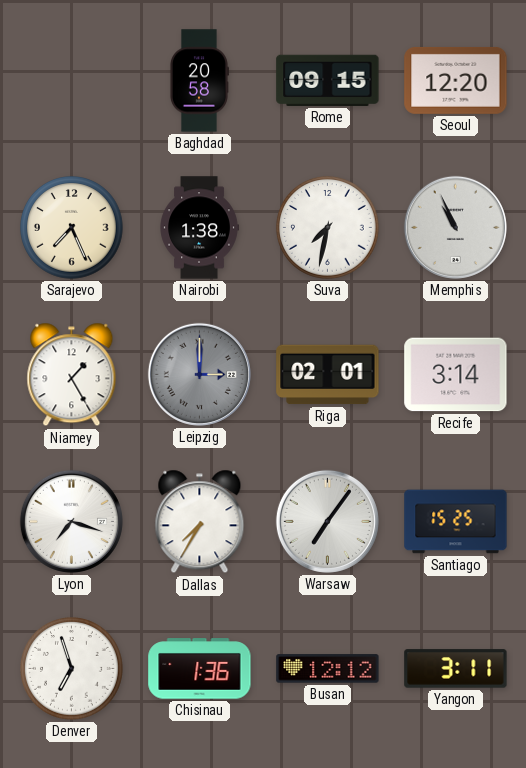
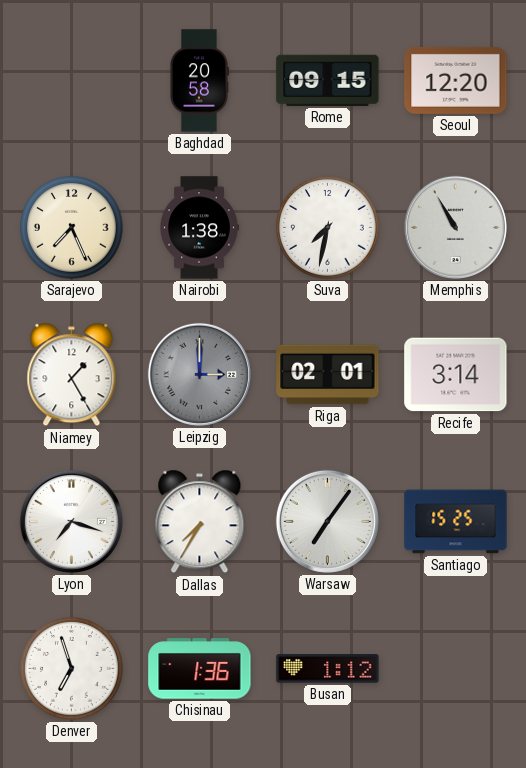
Memphis: 10:56 -> 10:55 (455, 227)
Busan: 12:12 -> 1:12 (328, 669)
Yangon: 3:11 -> none (456, 669)
